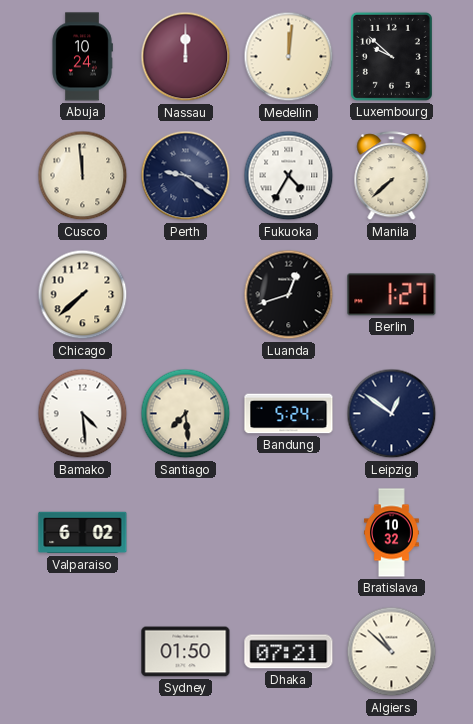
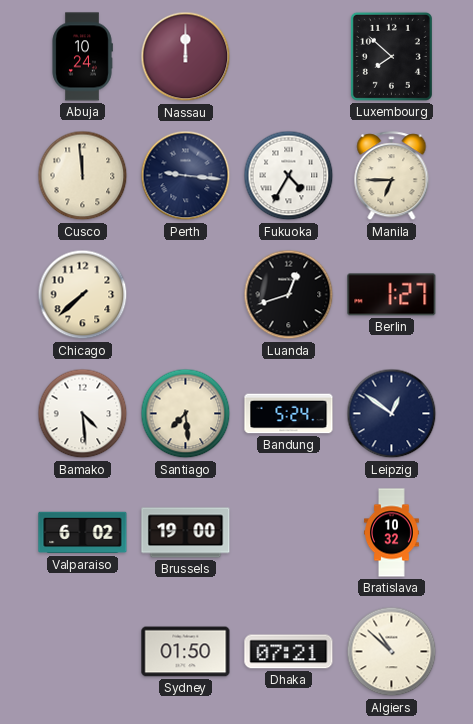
Medellin: 12:01 -> none (289, 57)
Luxembourg: 9:52 -> 7:52 (391, 56)
Perth: 9:21 -> 9:16 (186, 176)
Manila: 7:38 -> 6:45 (392, 176)
Brussels: none -> 19:00 (186, 533)
